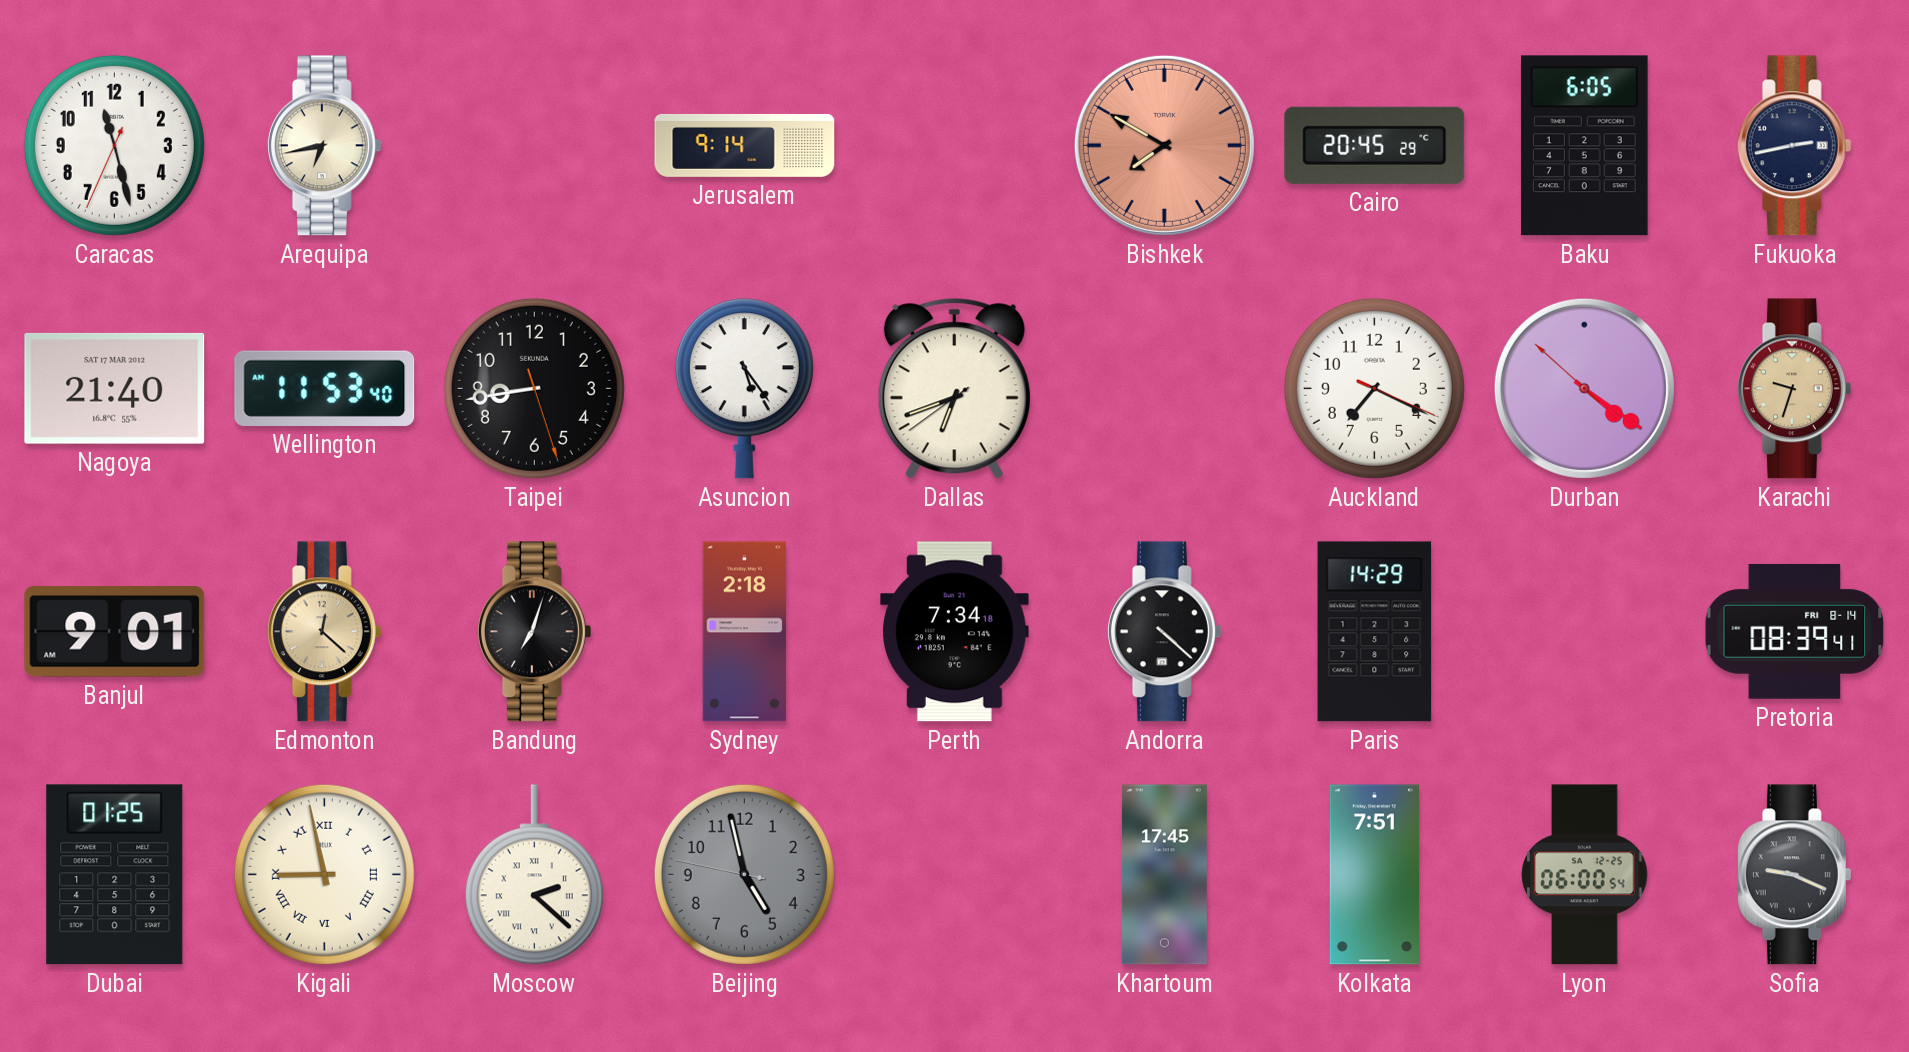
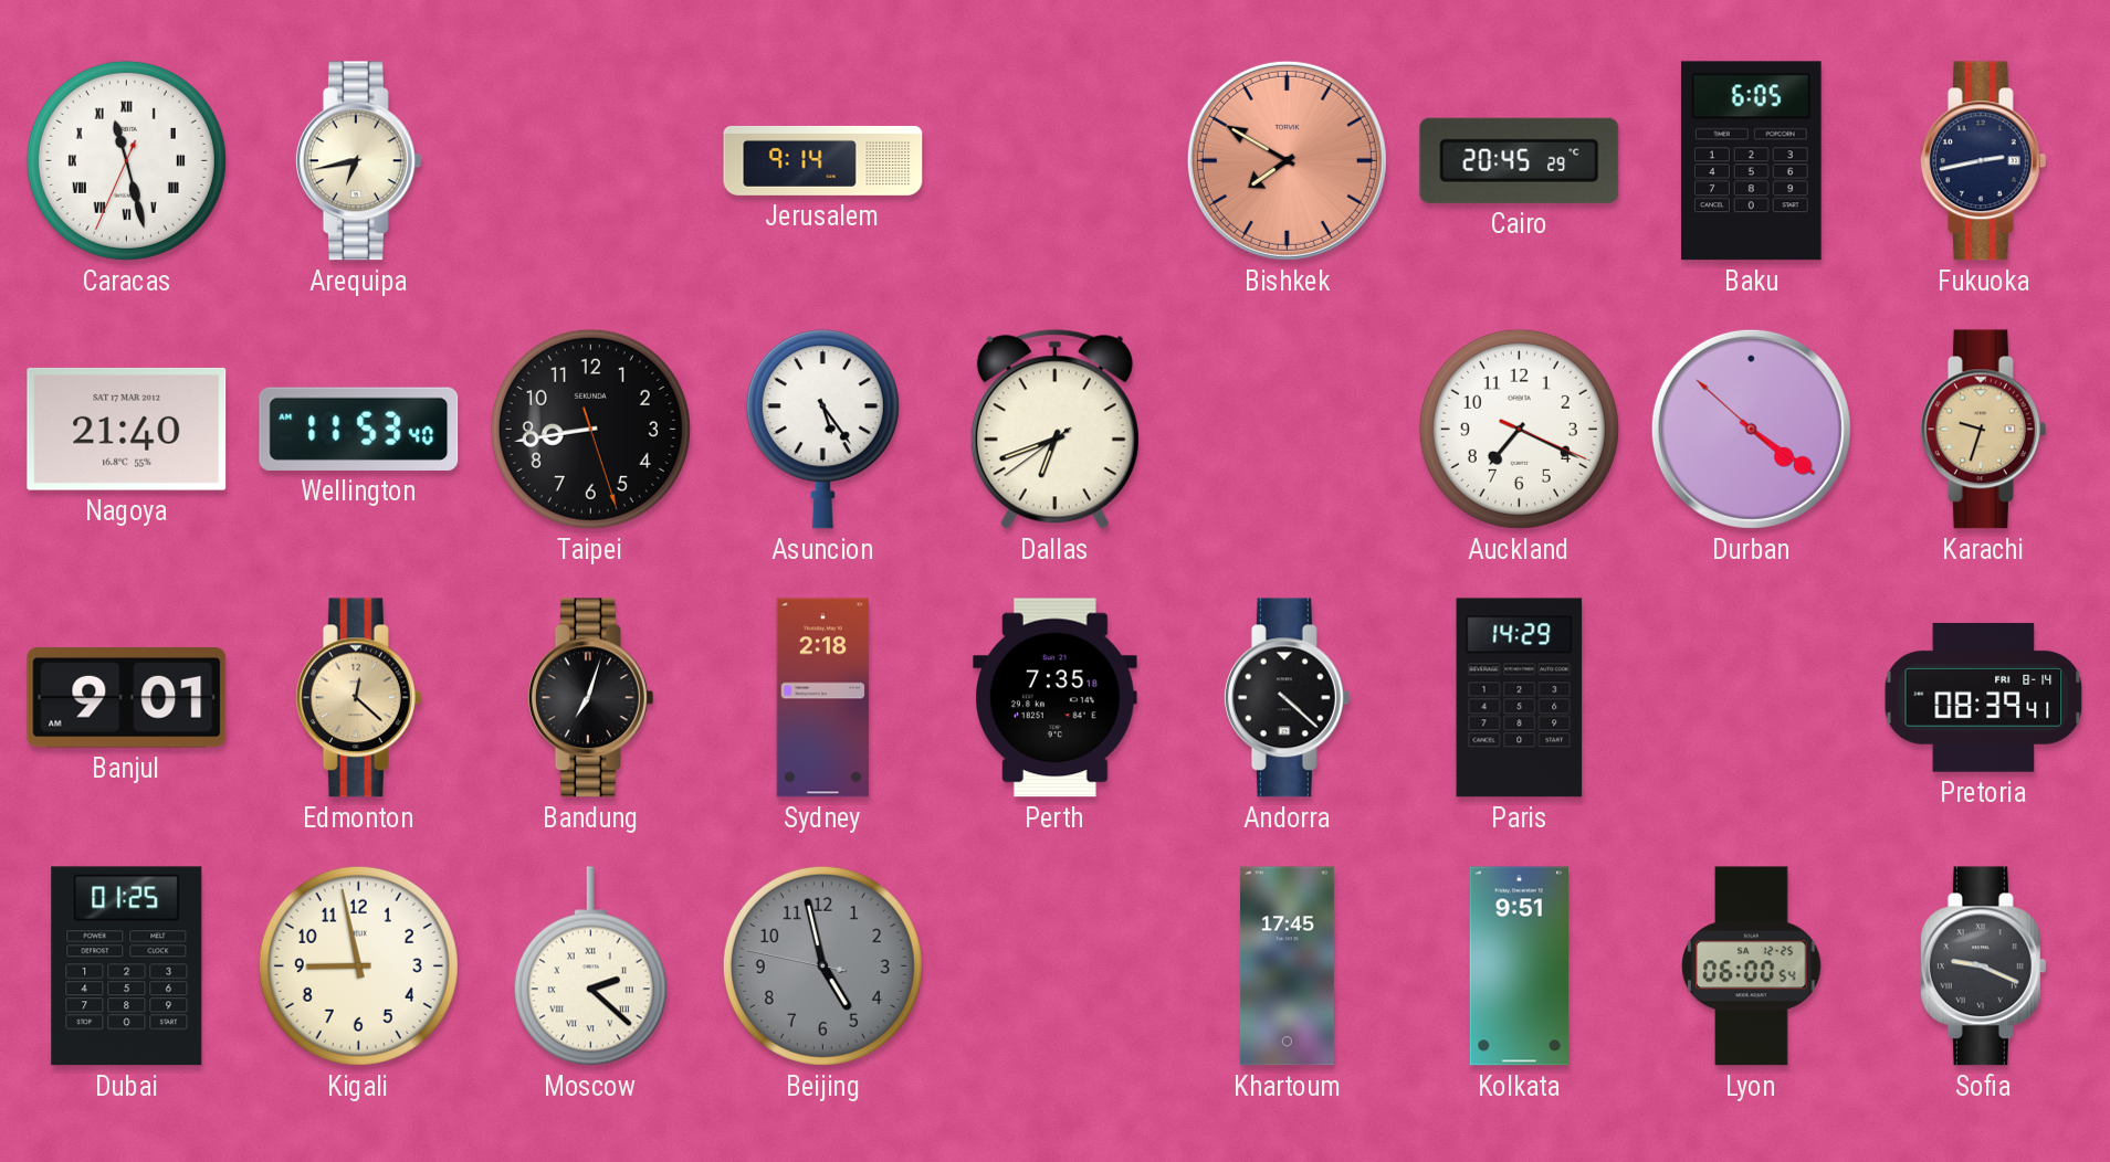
Caracas numerals: Arabic -> Roman (126, 160)
Perth: 7:34 -> 7:35 (1056, 698)
Kigali numerals: Roman -> Arabic (358, 965)
Kolkata: 7:51 -> 9:51 (1519, 966)
